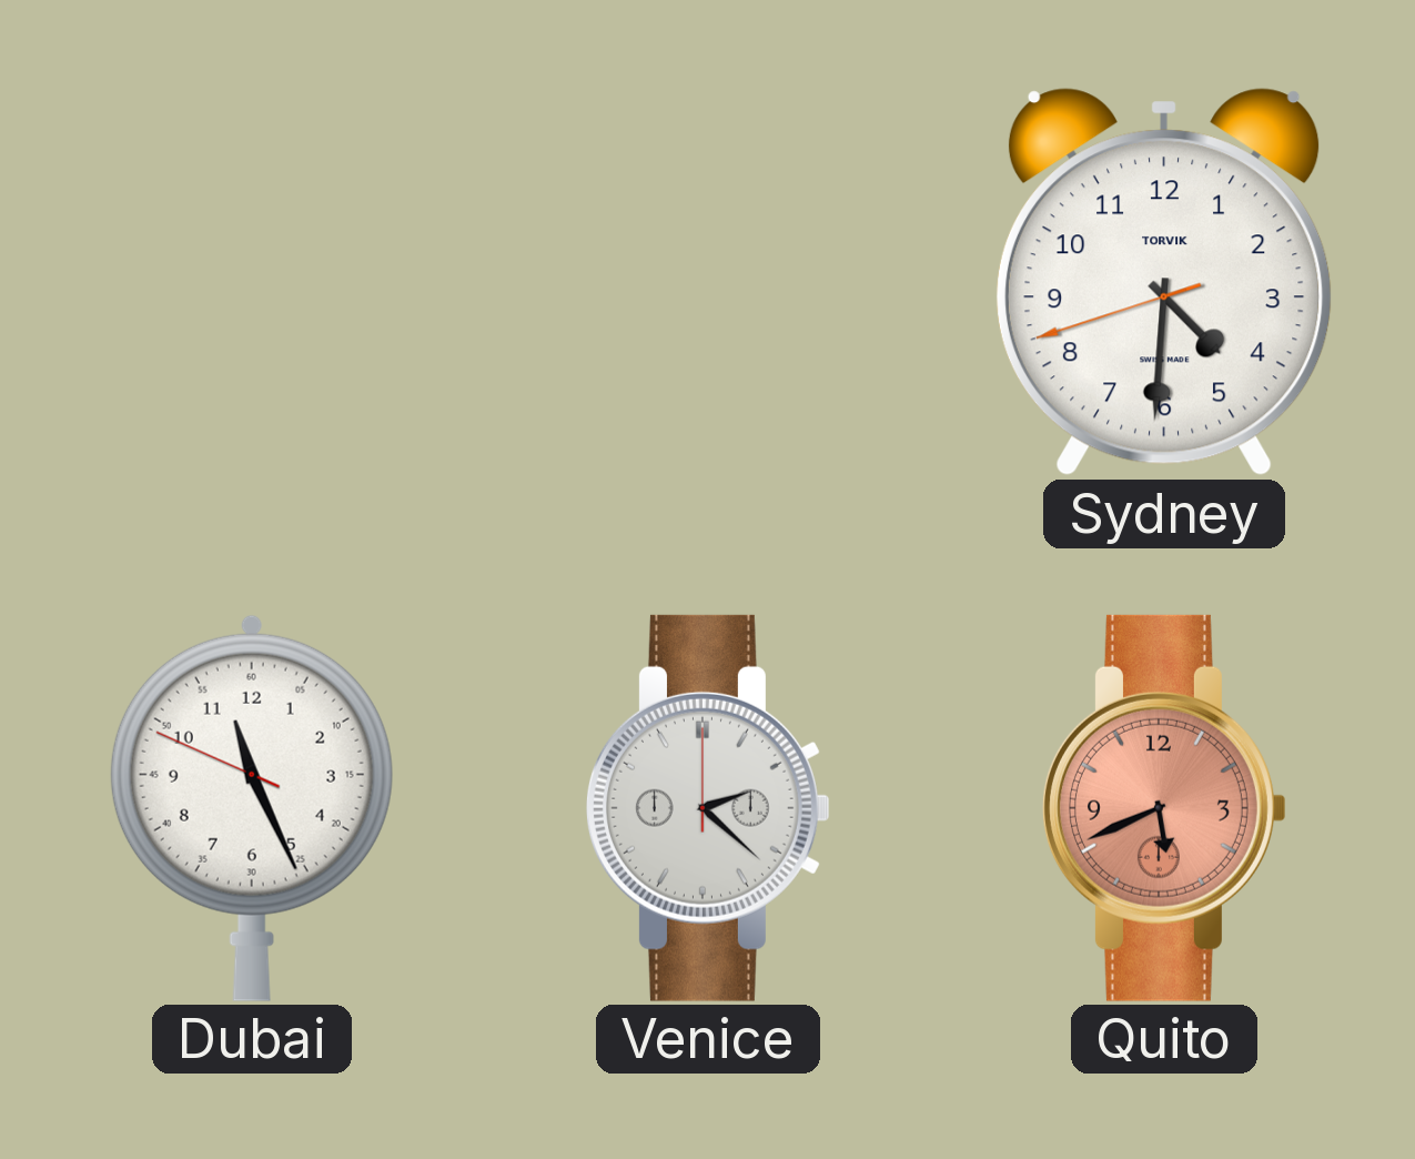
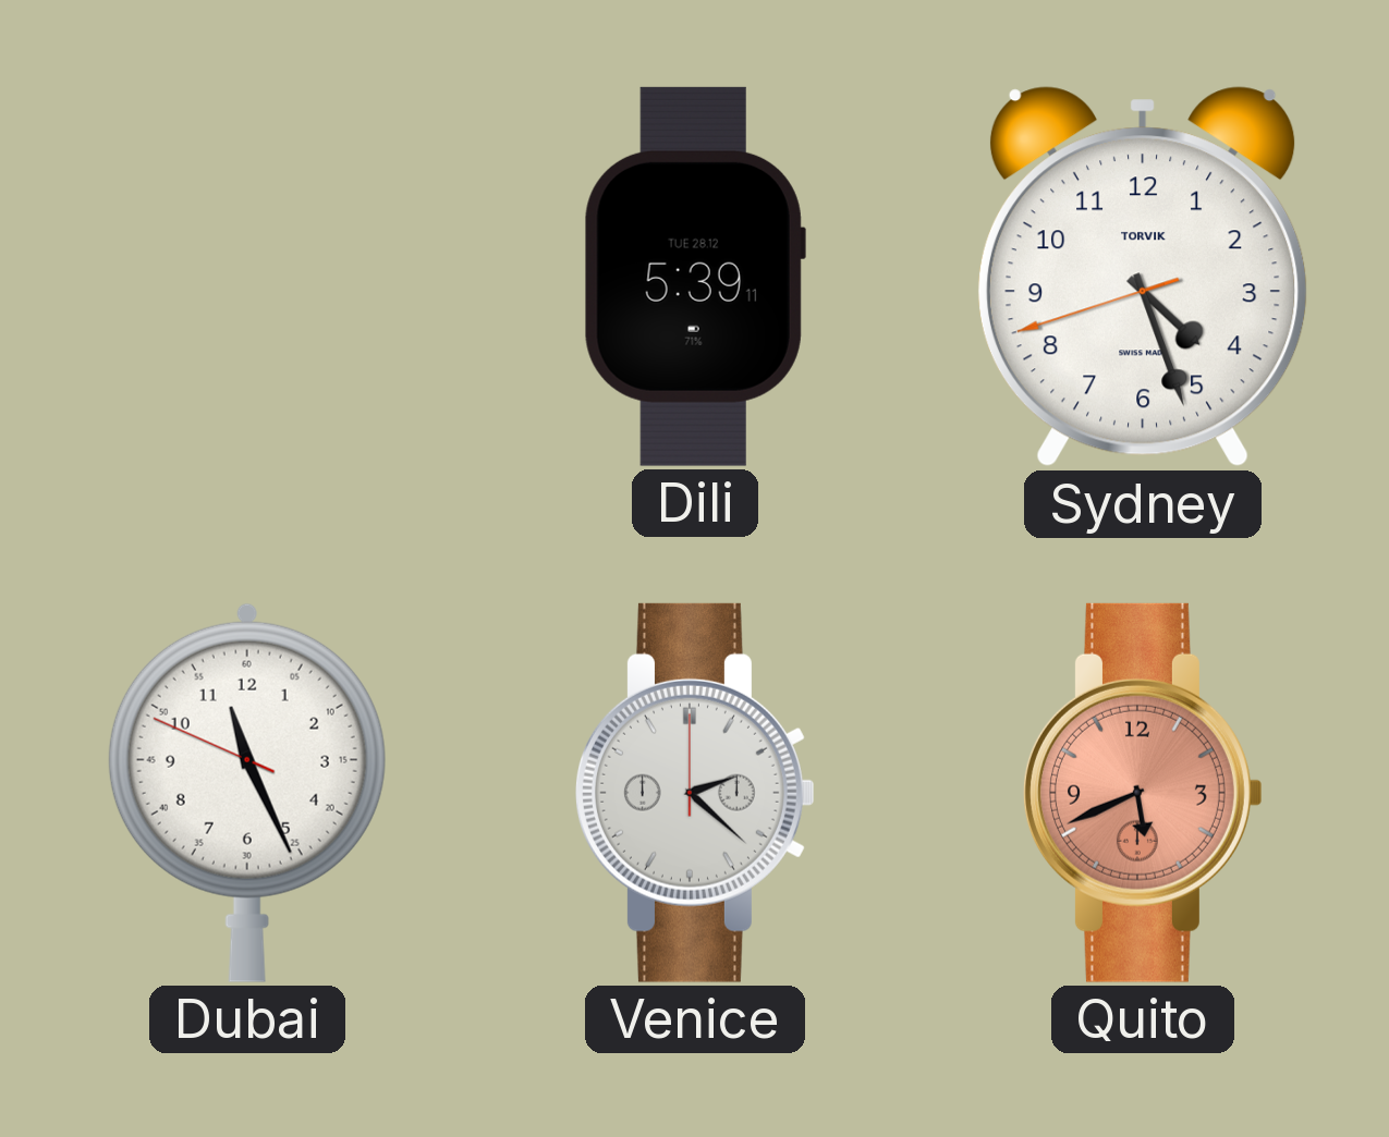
Dili: none -> 5:39 (695, 277)
Sydney: 4:30 -> 4:26 (1143, 277)
